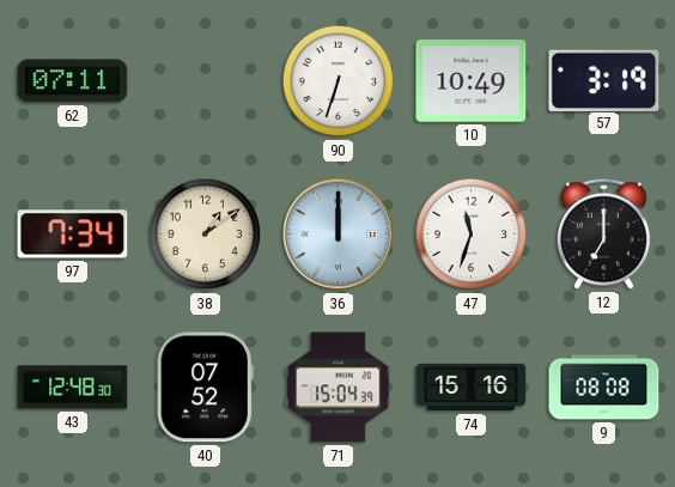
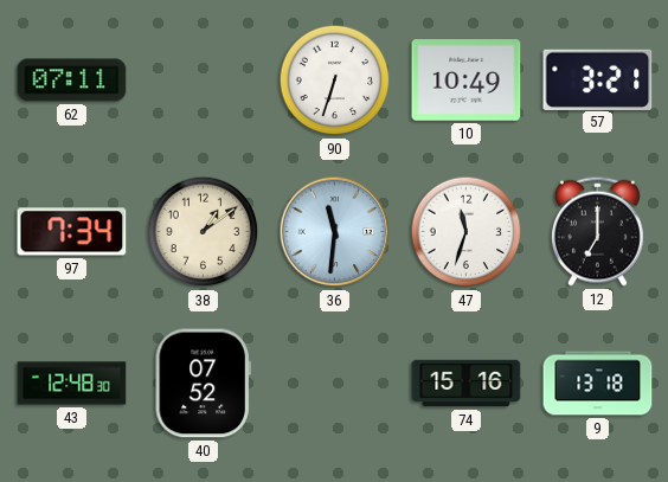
57: 3:19 -> 3:21 (598, 79)
36: 12:00 -> 11:31 (335, 232)
71: 15:04 -> none (339, 388)
9: 08:08 -> 13:18 (598, 384)
